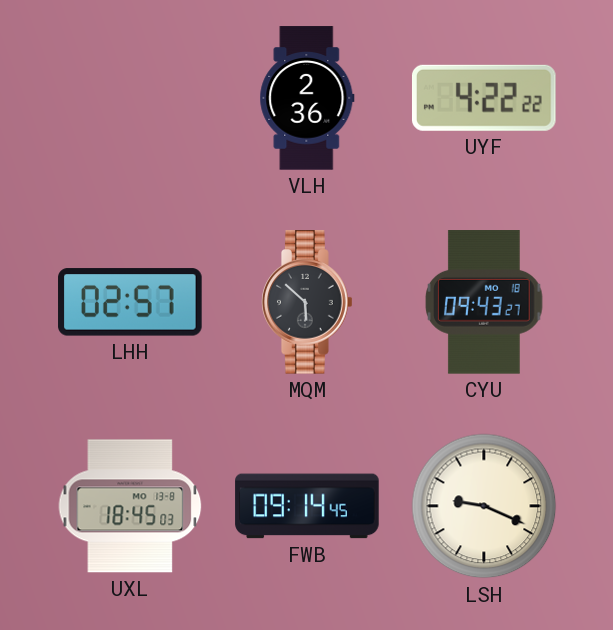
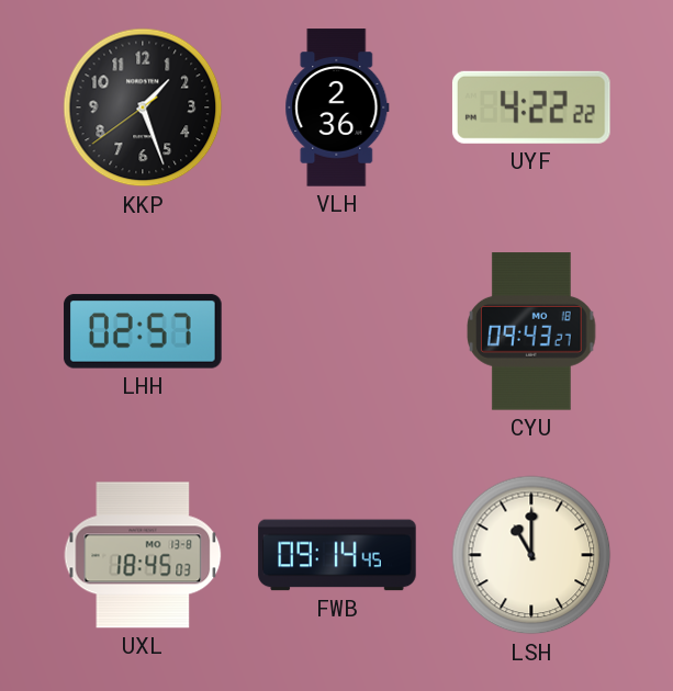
KKP: none -> 1:26 (143, 107)
MQM: 5:52 -> none (307, 302)
LSH: 9:19 -> 11:00 (531, 555)
